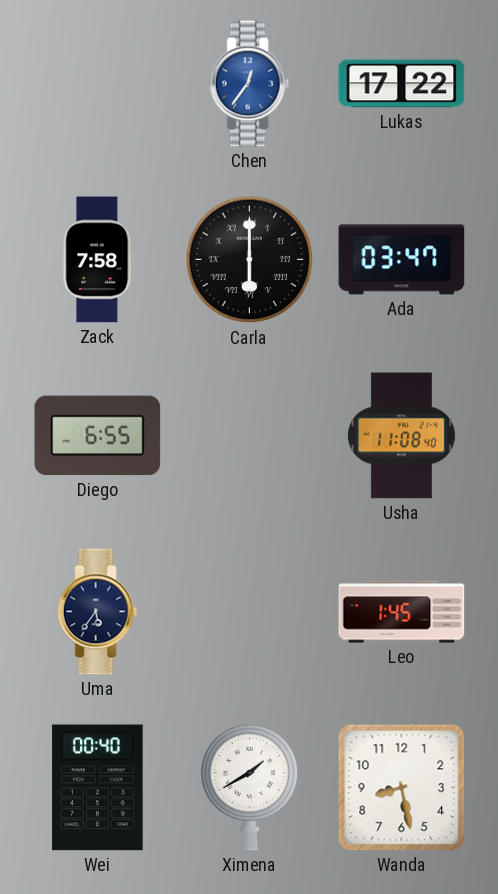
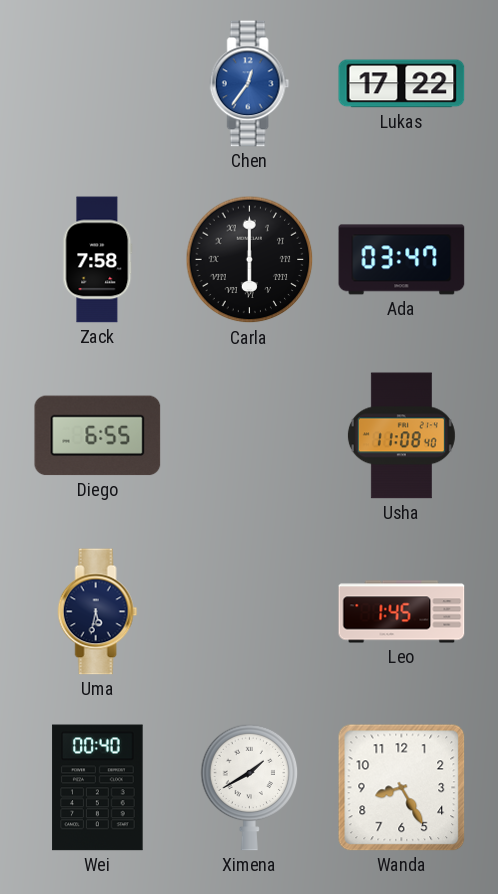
Uma: 5:36 -> 5:32 (98, 612)
Wanda: 8:28 -> 8:25 (402, 788)
